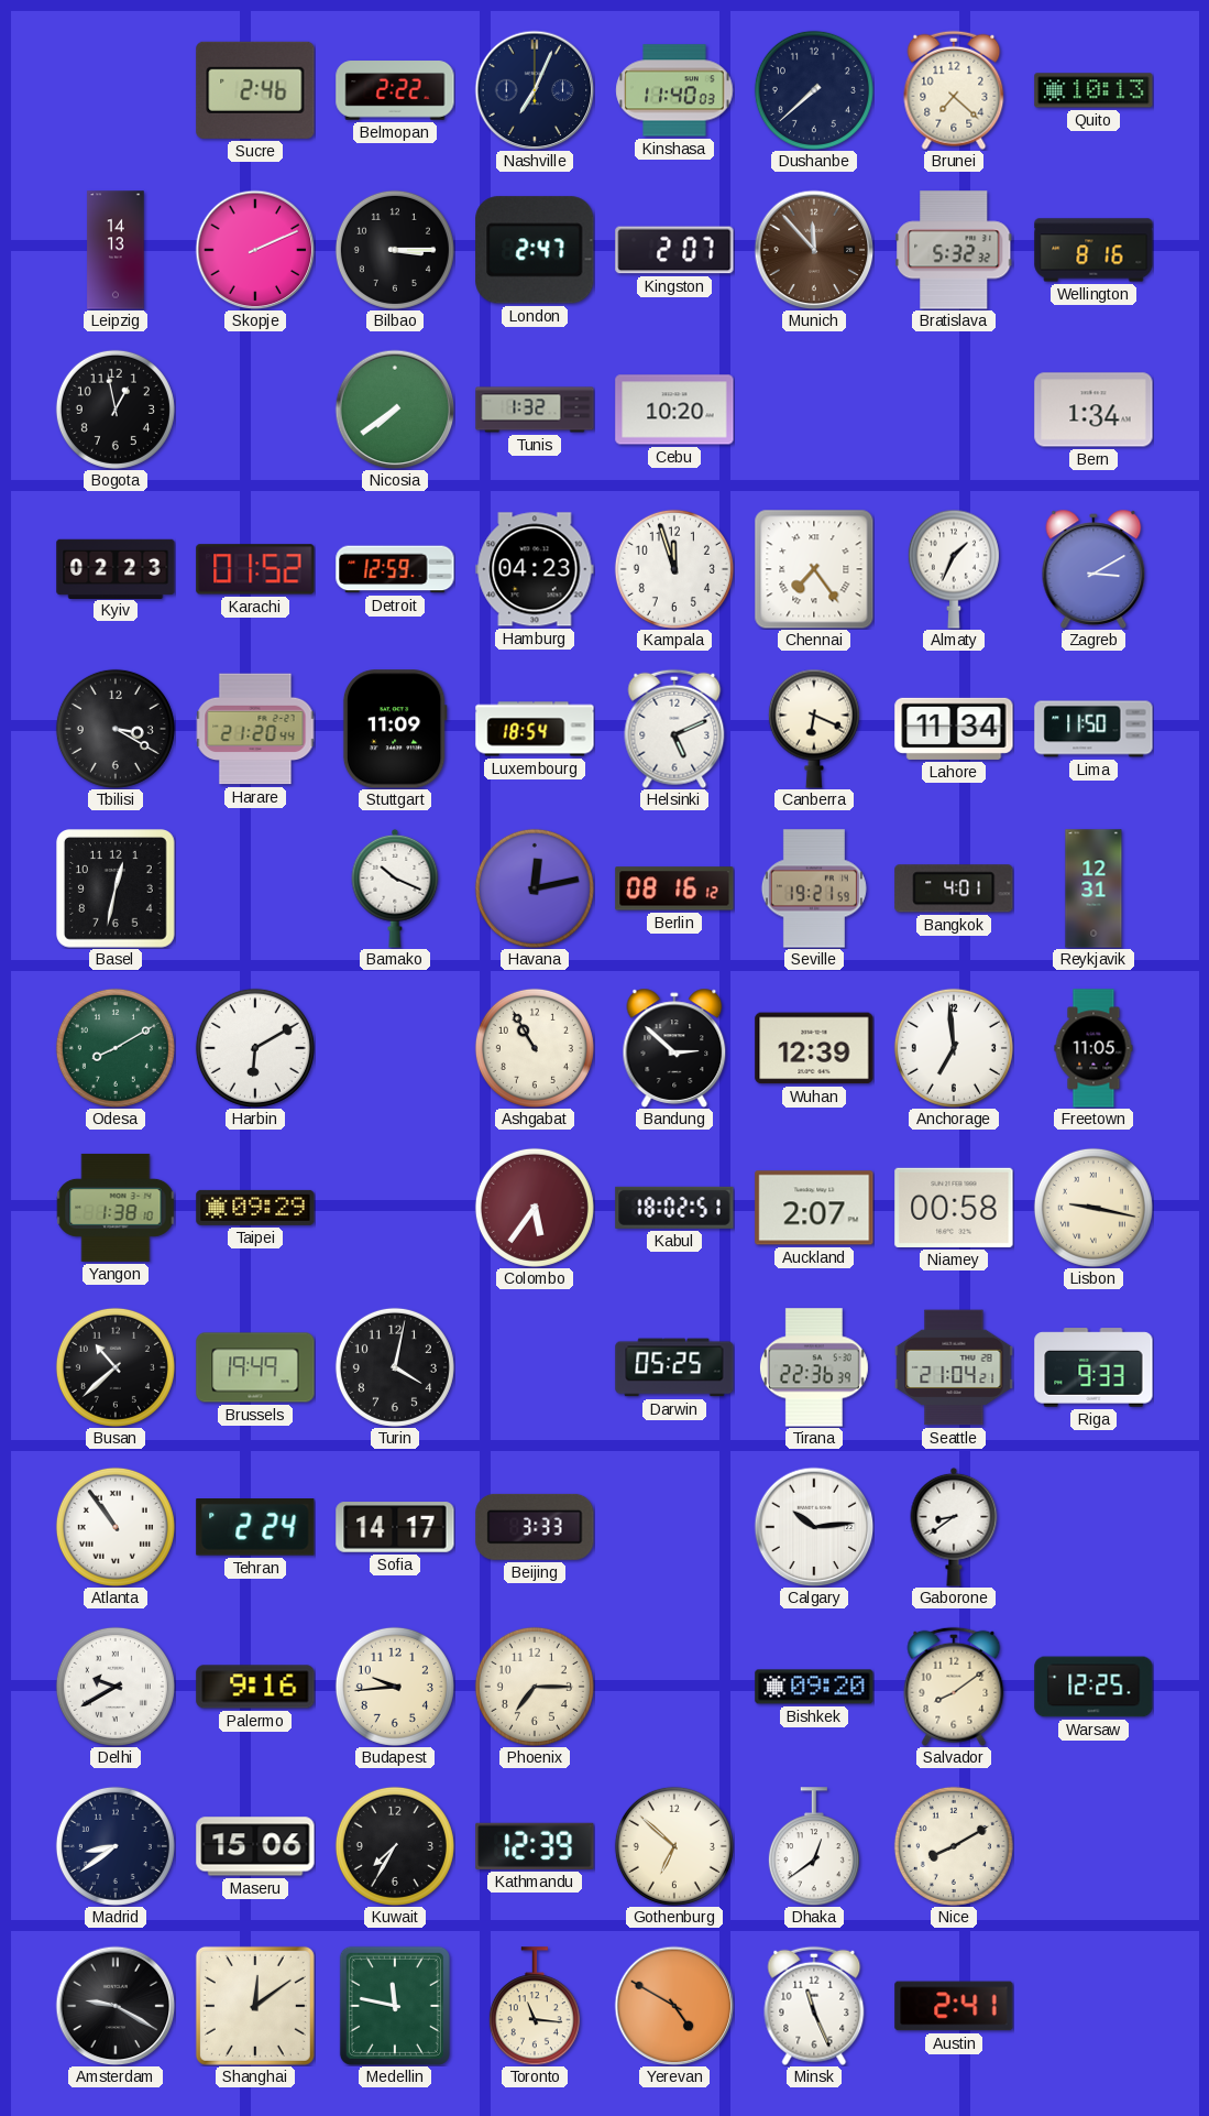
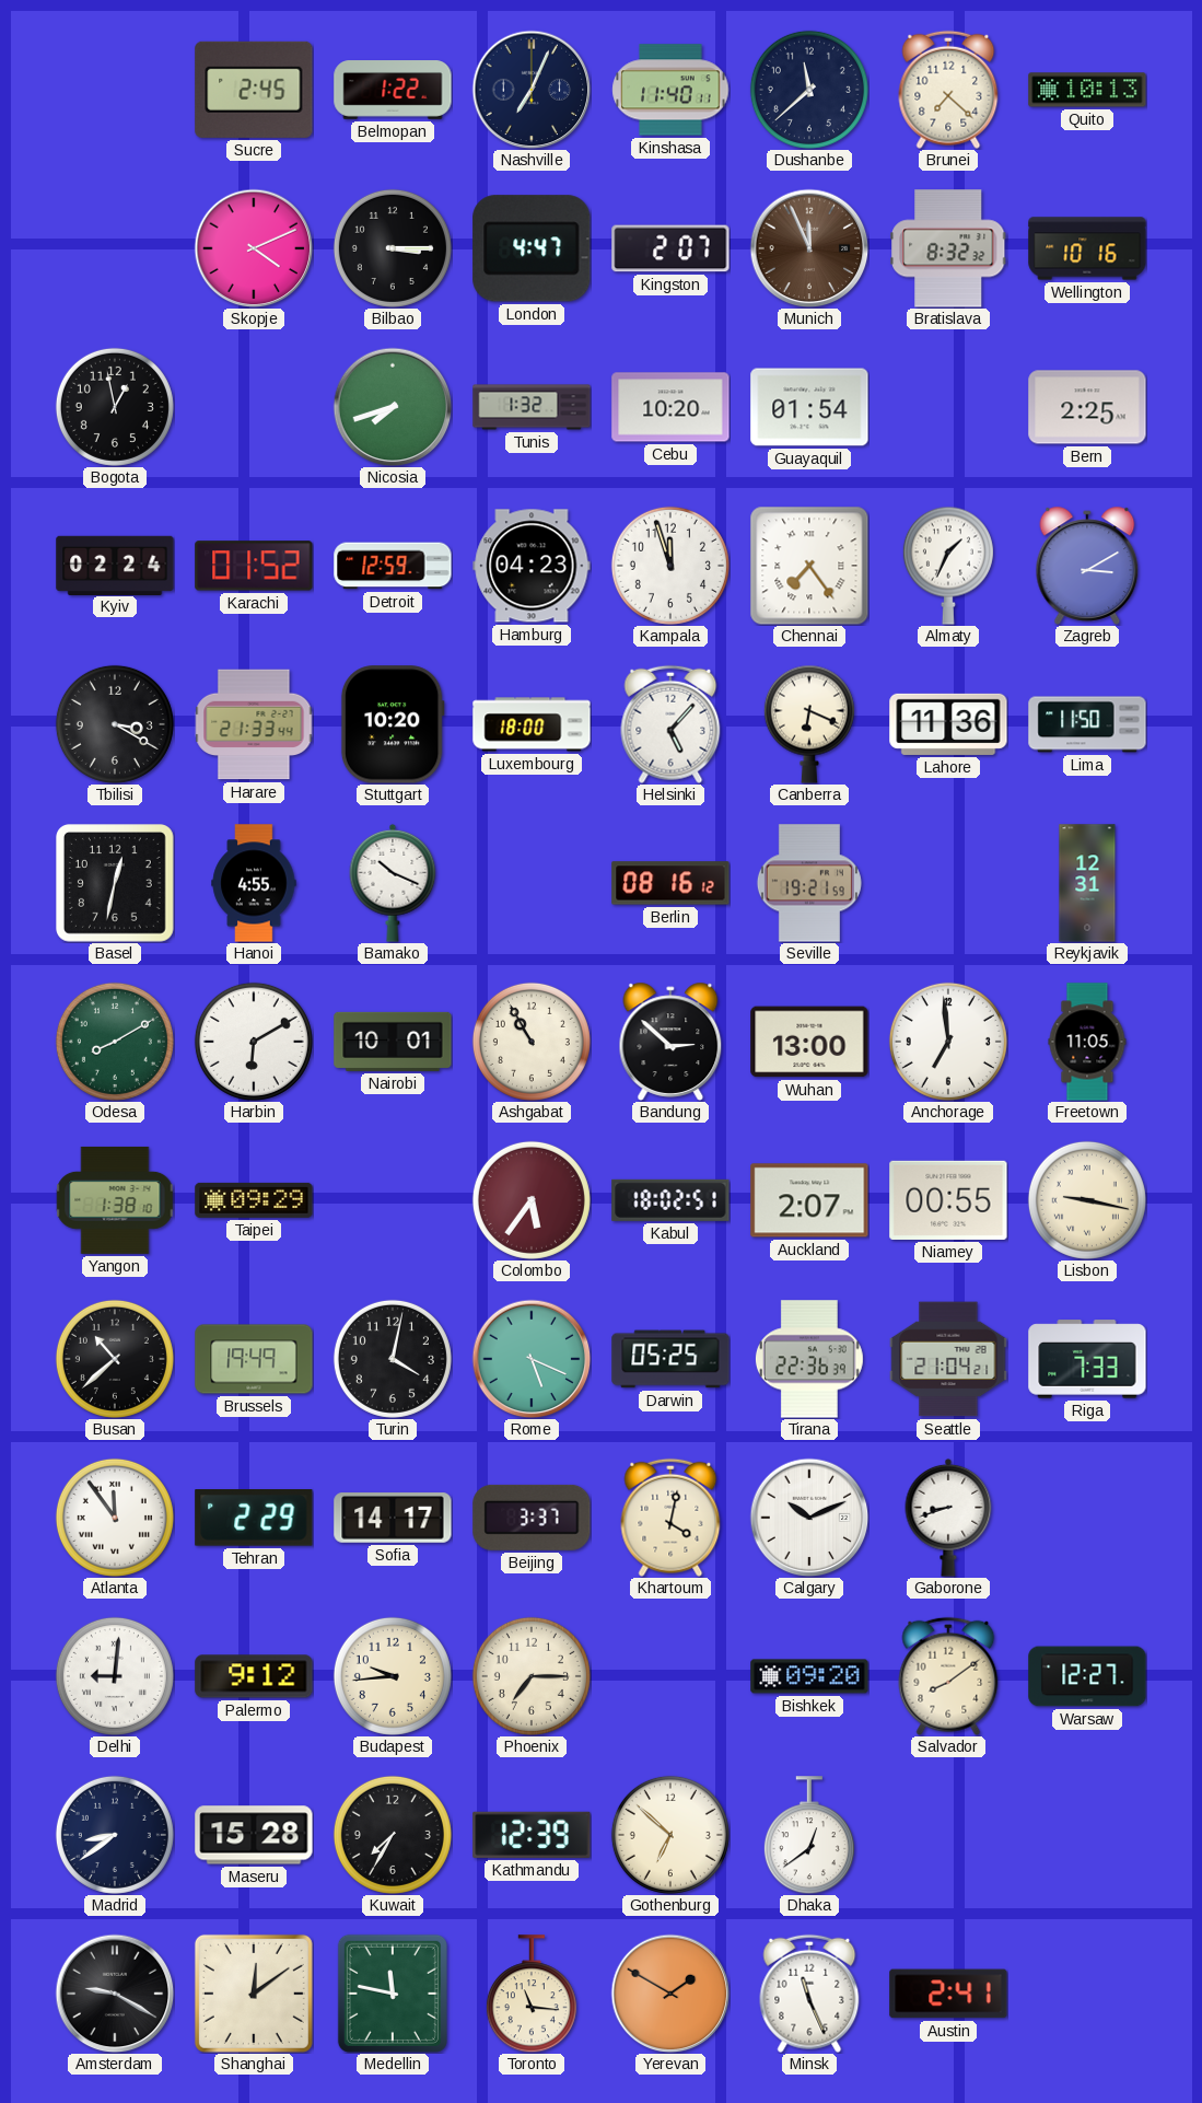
Sucre: 2:46 -> 2:45 (254, 90)
Belmopan: 2:22 -> 1:22 (393, 90)
Kinshasa: 11:40:03 -> 11:40:11 (670, 90)
Dushanbe: 7:38 -> 11:38 (809, 90)
Leipzig: 14:13 -> none (116, 250)
Skopje: 2:11 -> 4:11 (254, 248)
London: 2:47 -> 4:47 (532, 248)
Munich: 11:53 -> 11:56 (809, 248)
Bratislava: 5:32 -> 8:32 (948, 248)
Wellington: 8:16 -> 10:16 (1087, 248)
Nicosia: 7:39 -> 7:42 (393, 407)
Guayaquil: none -> 01:54 (809, 407)
Bern: 1:34 -> 2:25 (1087, 407)
Kyiv: 02:23 -> 02:24 (115, 565)
Harare: 21:20 -> 21:33 (254, 724)
Stuttgart: 11:09 -> 10:20 (393, 724)
Luxembourg: 18:54 -> 18:00 (532, 724)
Helsinki: 5:11 -> 5:07 (670, 724)
Lahore: 11:34 -> 11:36 (948, 724)
Hanoi: none -> 4:55 (254, 883)
Havana: 12:13 -> none (535, 888)
Bangkok: 4:01 -> none (954, 888)
Nairobi: none -> 10:01 (393, 1042)
Wuhan: 12:39 -> 13:00 (809, 1042)
Niamey: 00:58 -> 00:55 (948, 1200)
Rome: none -> 5:19 (532, 1359)
Riga: 9:33 -> 7:33 (1087, 1359)
Atlanta: 10:54 -> 11:54 (115, 1518)
Tehran: 2:24 -> 2:29 (254, 1519)
Beijing: 3:33 -> 3:37 (532, 1518)
Khartoum: none -> 4:02 (670, 1518)
Calgary: 10:14 -> 10:11 (809, 1518)
Gaborone: 8:39 -> 8:42 (948, 1518)
Delhi: 9:40 -> 9:01 (115, 1676)
Palermo: 9:16 -> 9:12 (254, 1676)
Warsaw: 12:25 -> 12:27 (1087, 1676)
Maseru: 15:06 -> 15:28 (254, 1835)
Nice: 8:10 -> none (954, 1846)
Yerevan: 4:50 -> 1:50 (670, 1994)
